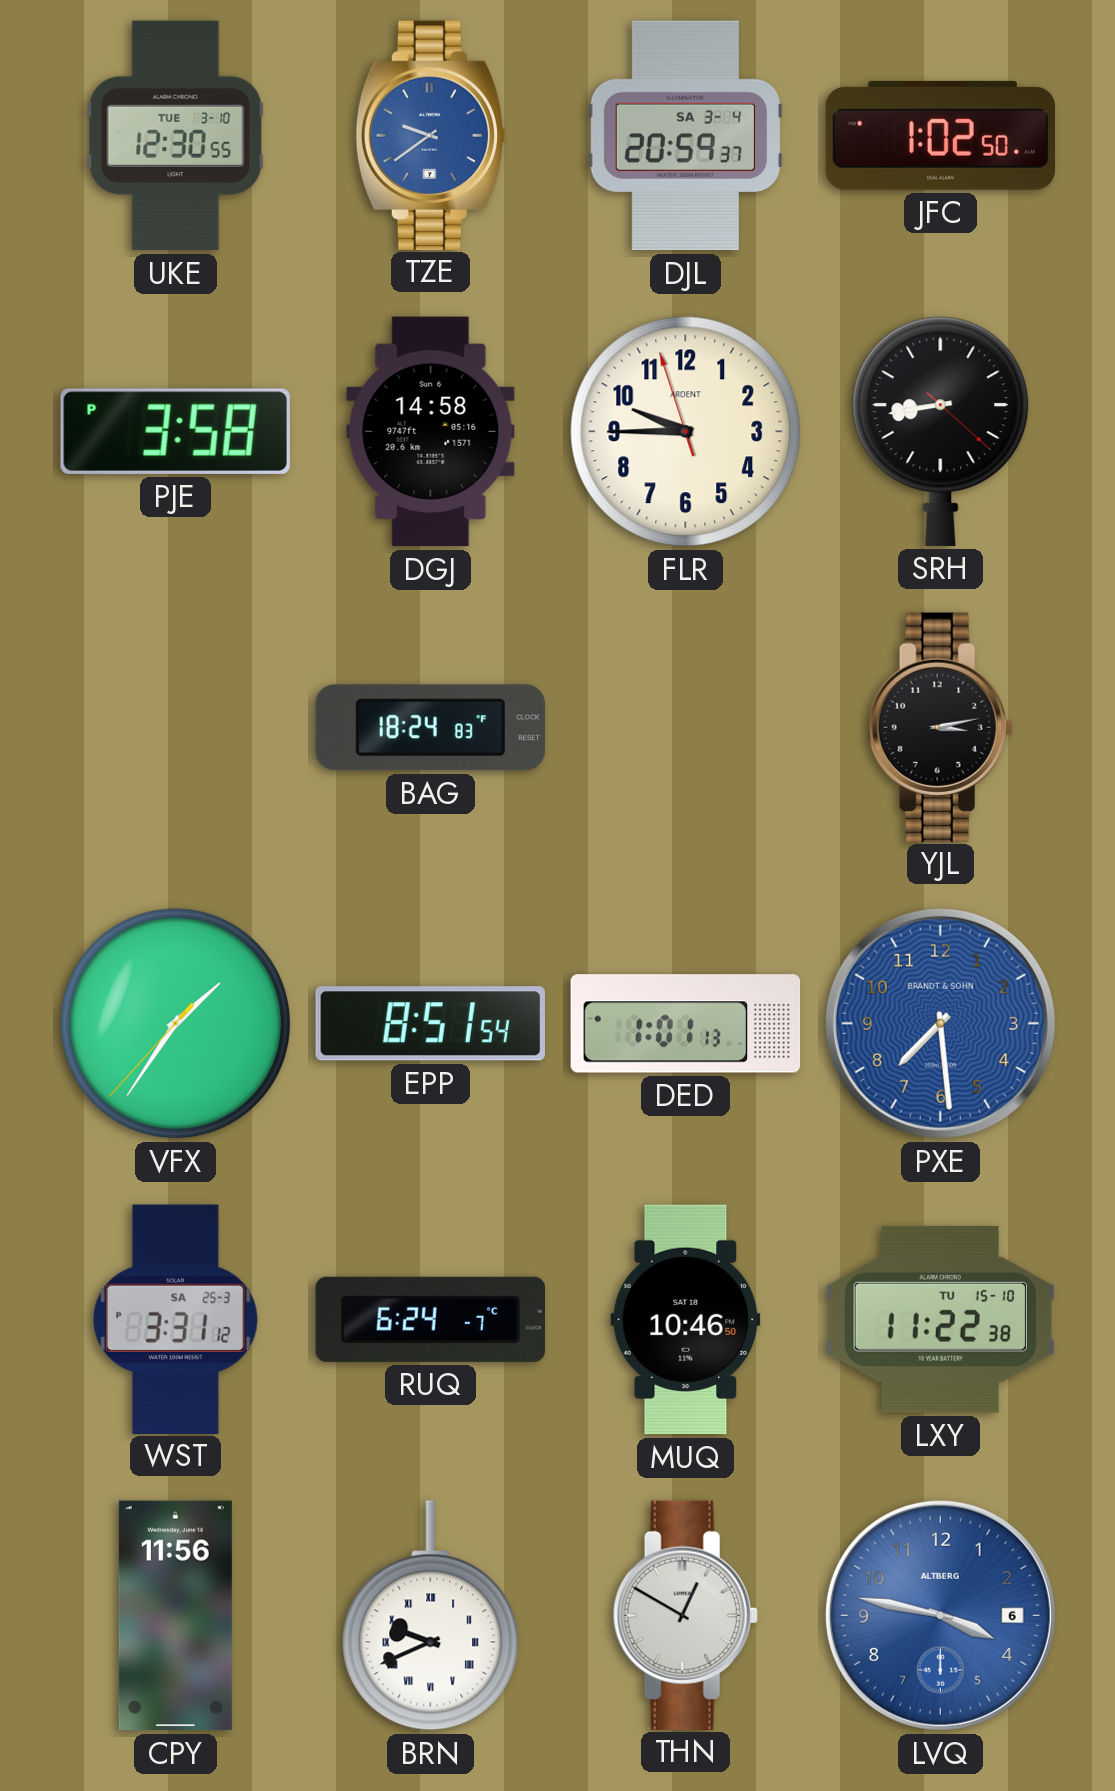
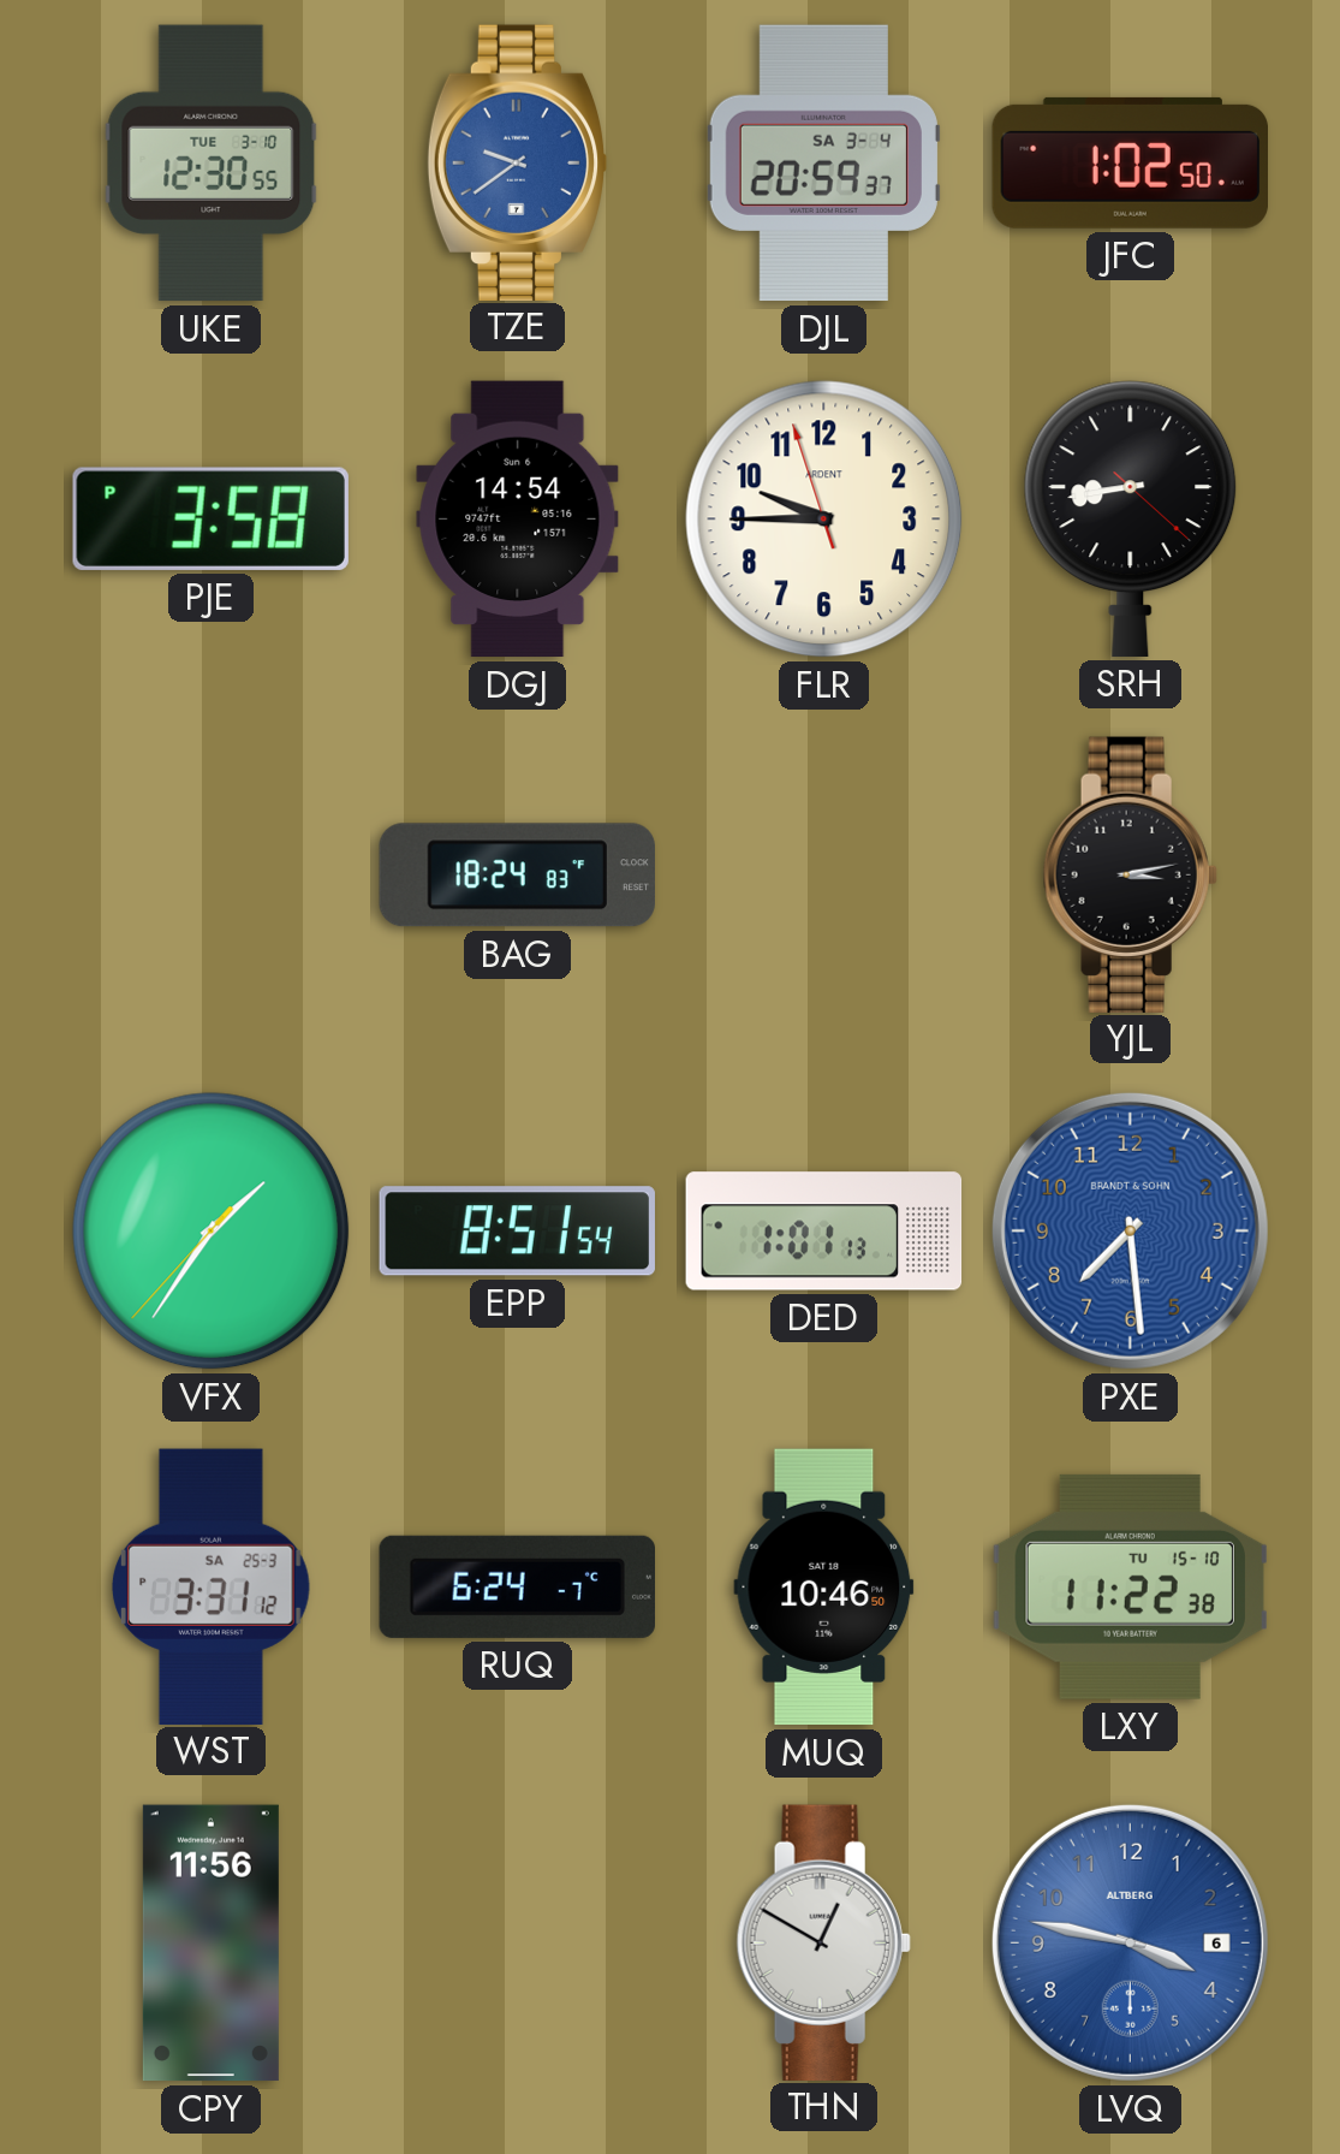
DGJ: 14:58 -> 14:54 (518, 520)
BRN: 9:41 -> none (431, 1616)
